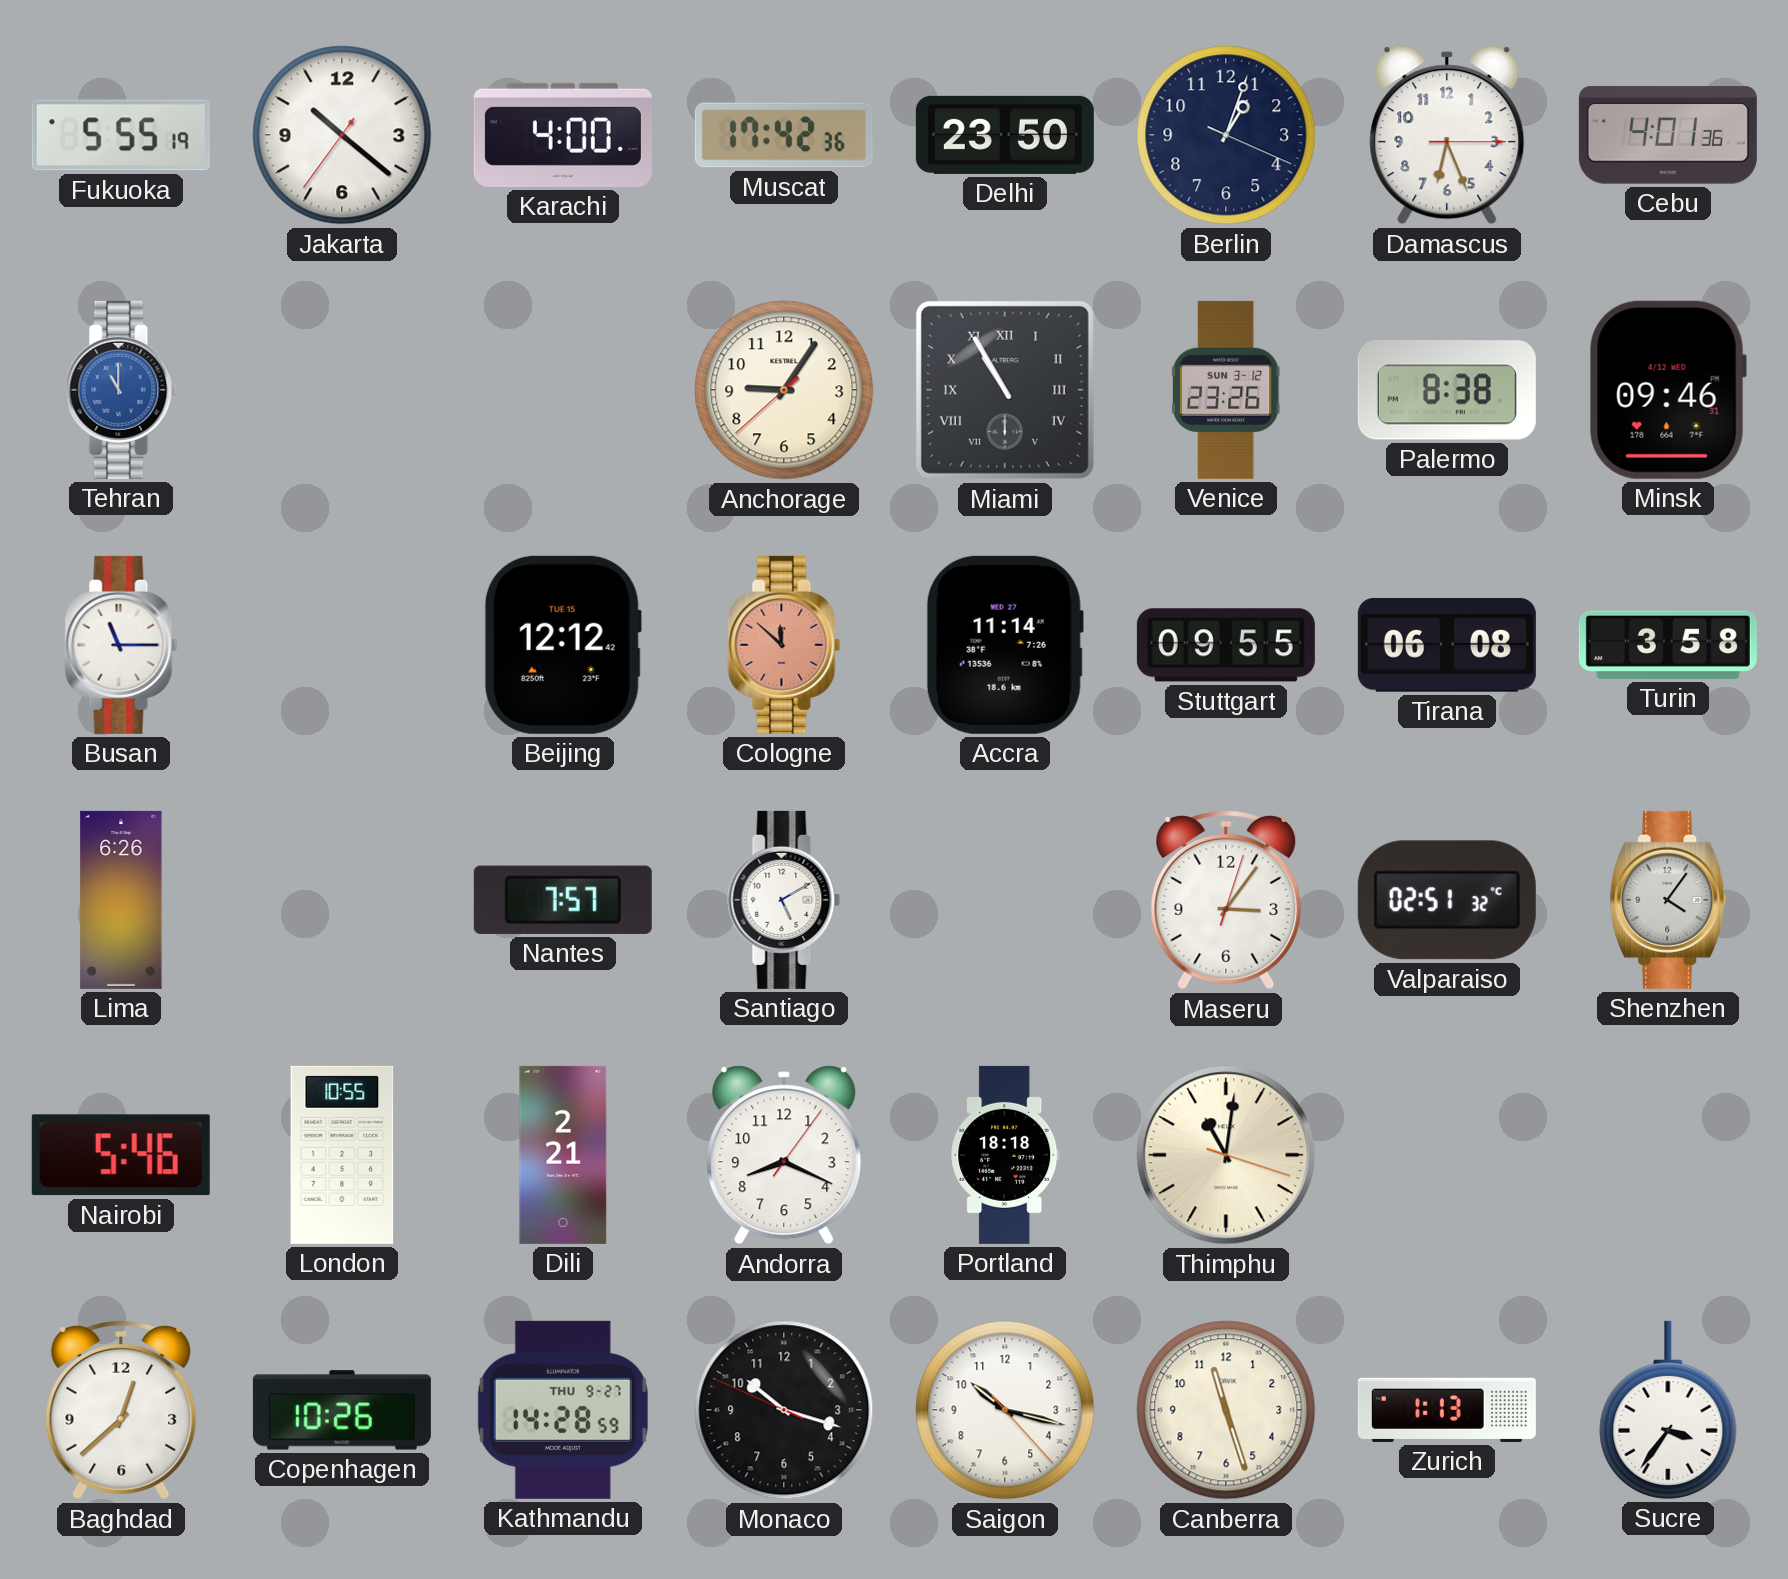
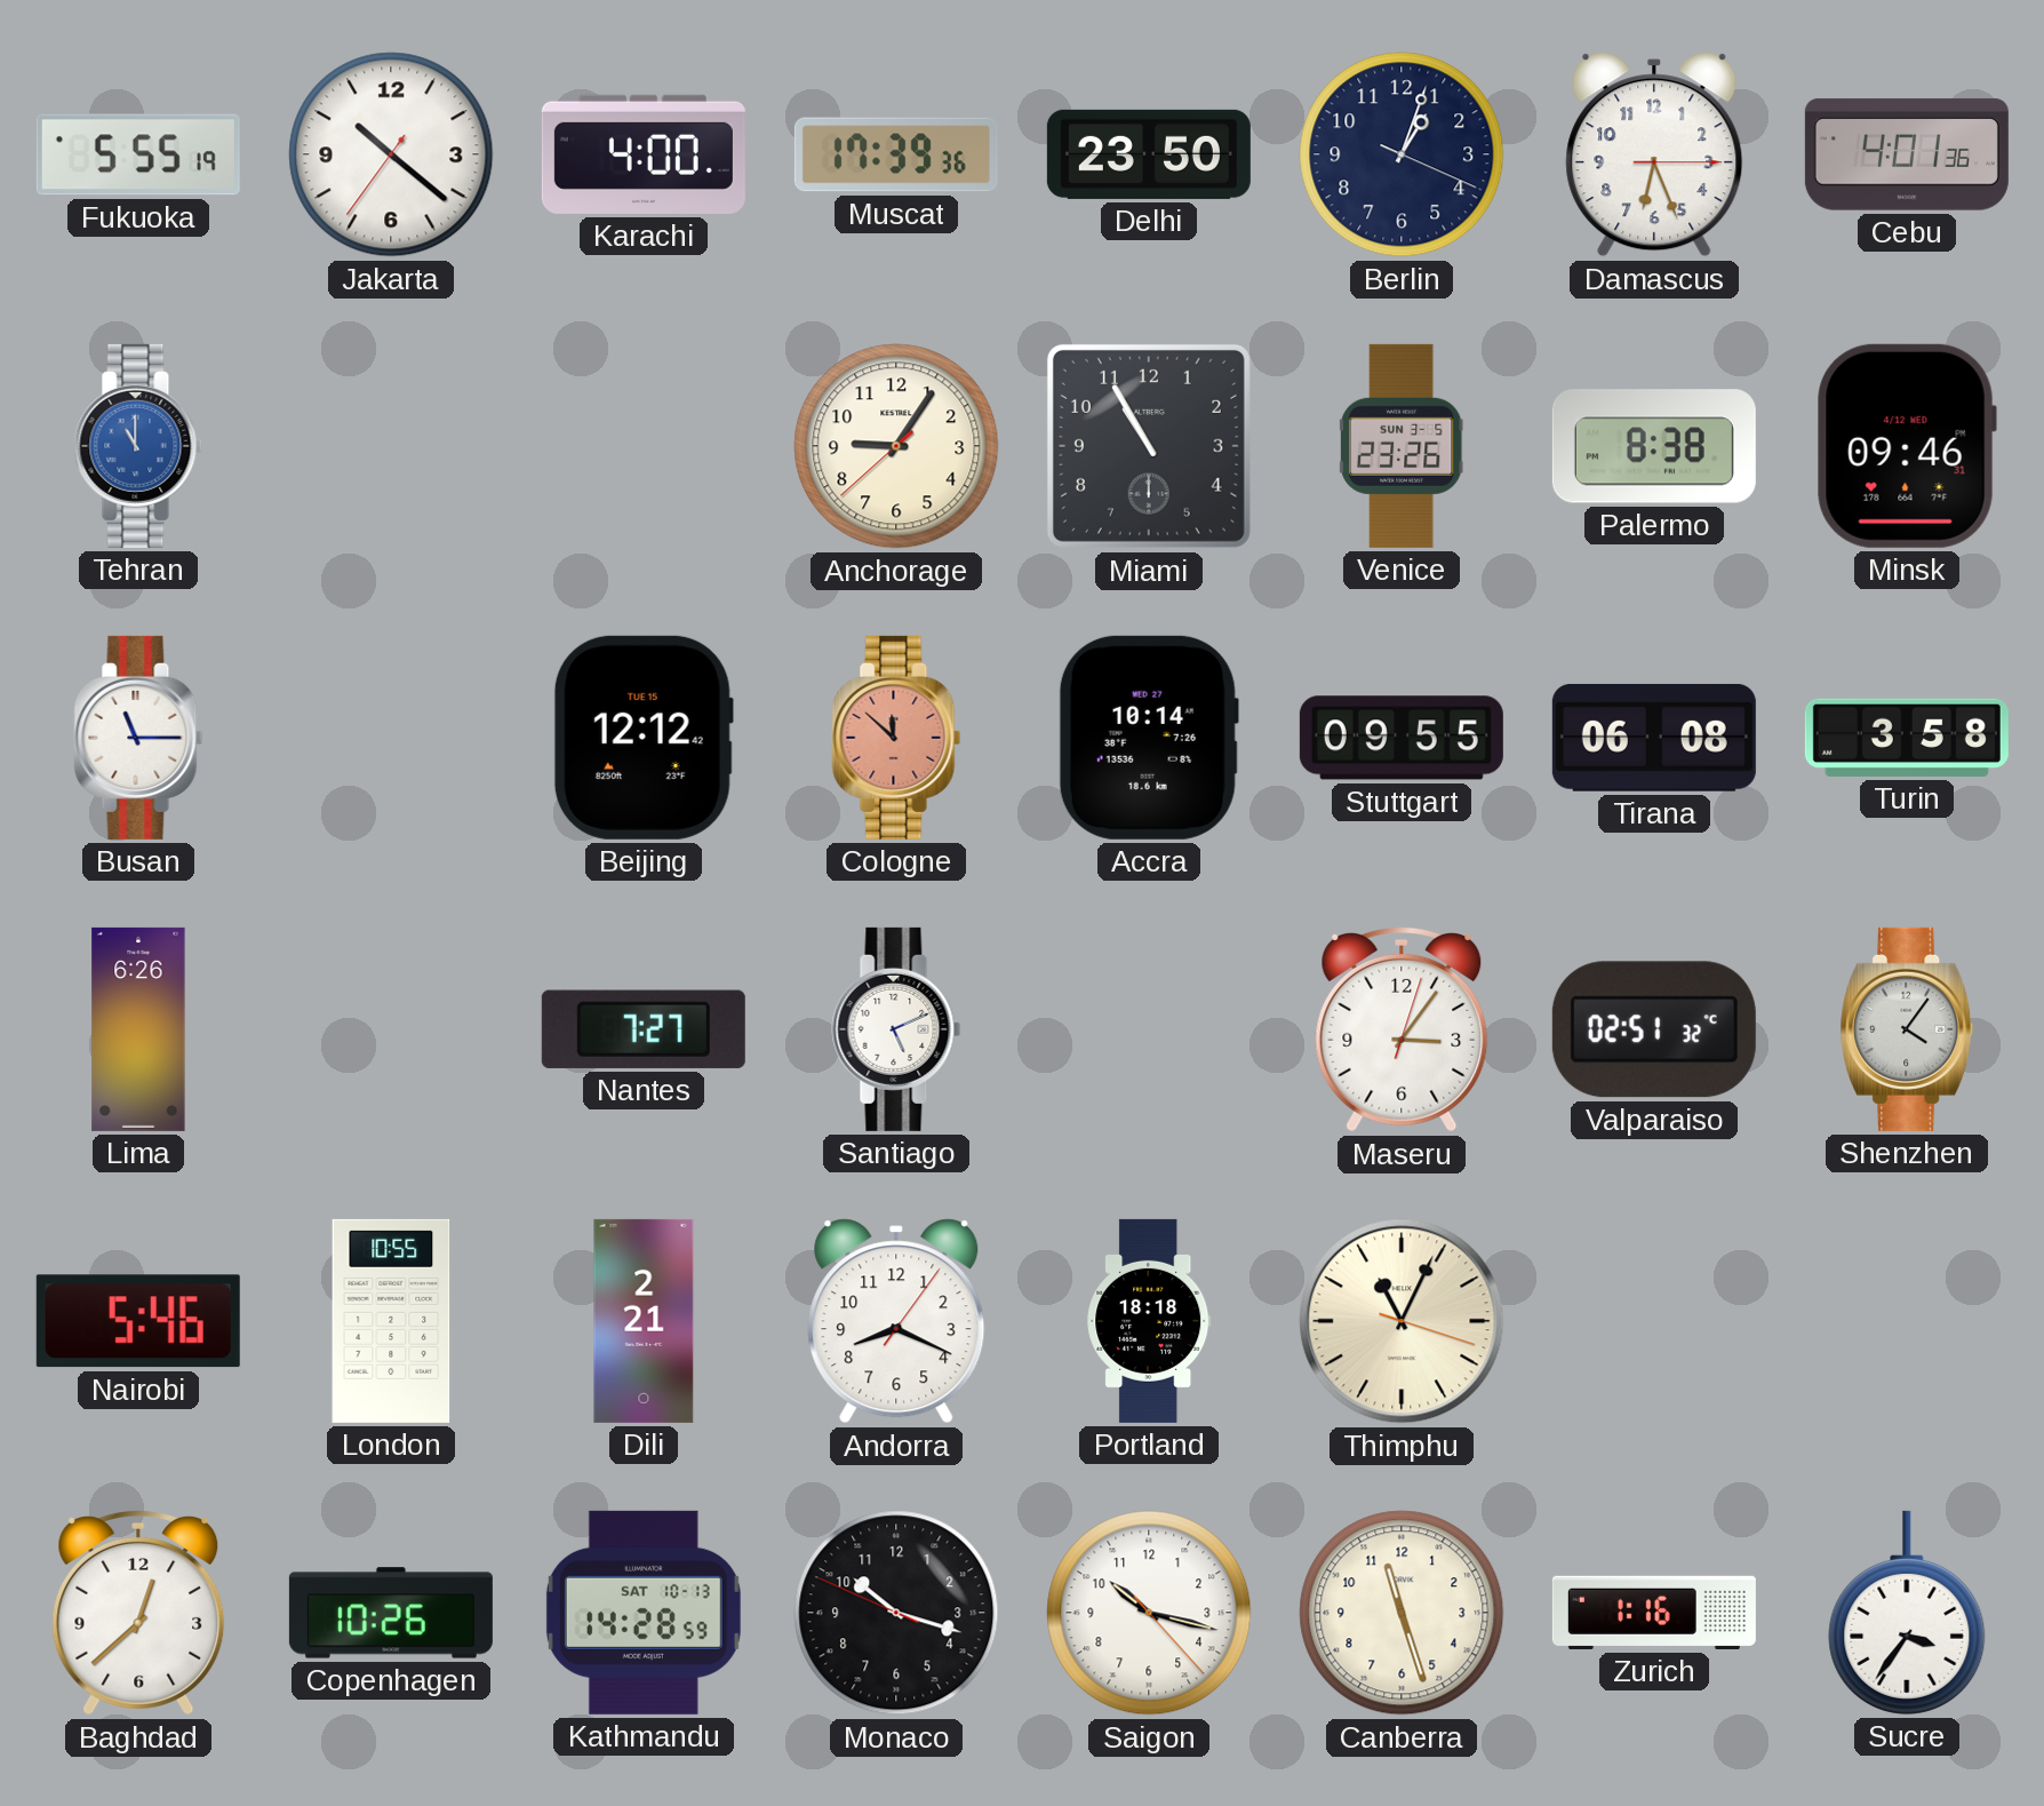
Muscat: 17:42 -> 17:39 (896, 154)
Miami numerals: Roman -> Arabic (1149, 446)
Venice date: SUN 3-12 -> SUN 3-5 (1402, 446)
Accra: 11:14 -> 10:14 (1149, 738)
Nantes: 7:57 -> 7:27 (644, 1029)
Santiago: 5:10 -> 5:11 (896, 1029)
Thimphu: 11:01 -> 11:04 (1402, 1321)
Kathmandu date: THU 9-27 -> SAT 10-13 (644, 1613)
Zurich: 1:13 -> 1:16 (1654, 1613)
